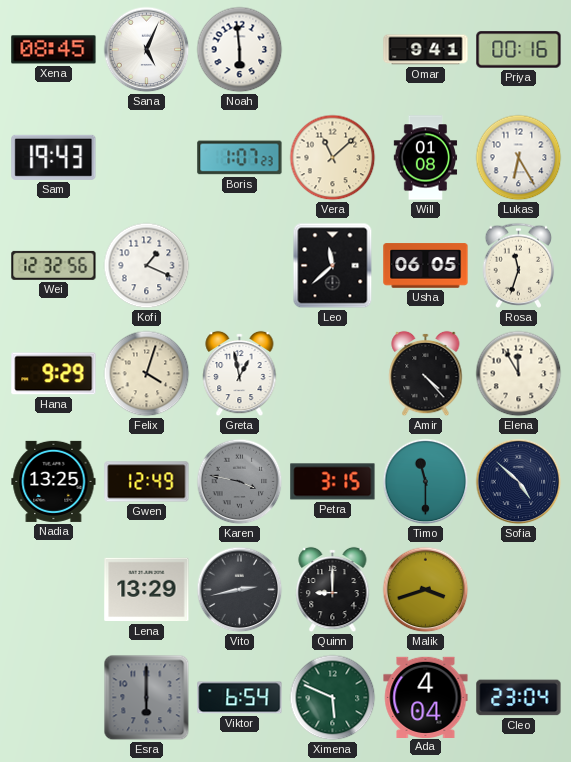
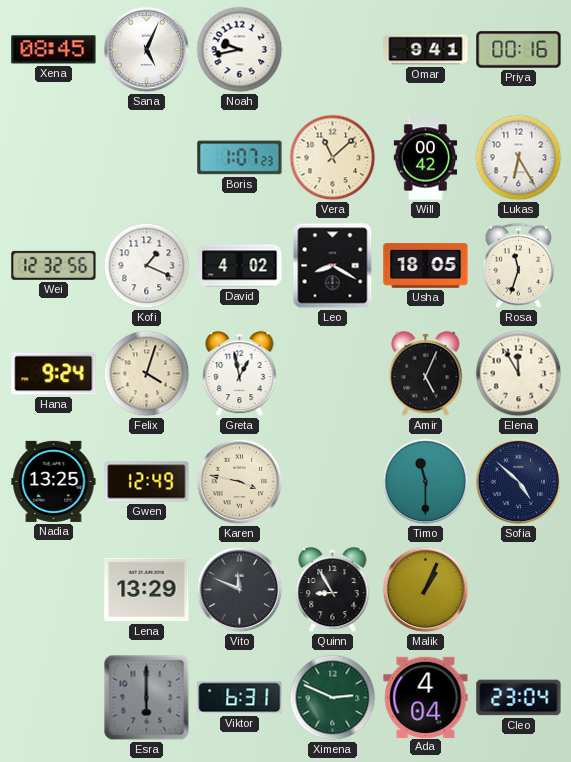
Noah: 5:59 -> 9:43 (240, 50)
Sam: 19:43 -> none (54, 157)
Will: 01:08 -> 00:42 (426, 158)
David: none -> 4:02 (240, 266)
Leo: 11:38 -> 8:20 (333, 266)
Usha: 06:05 -> 18:05 (426, 266)
Hana: 9:29 -> 9:24 (54, 374)
Amir: 4:23 -> 5:04 (426, 374)
Karen dial: grey -> cream (240, 482)
Petra: 3:15 -> none (333, 482)
Vito: 2:43 -> 11:49 (240, 590)
Quinn: 9:00 -> 8:55 (333, 590)
Malik: 3:42 -> 1:04 (426, 590)
Viktor: 6:54 -> 6:31 (240, 698)
Ximena: 5:49 -> 2:49 (333, 698)
